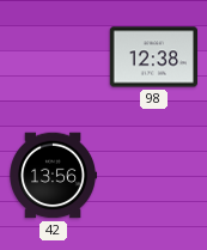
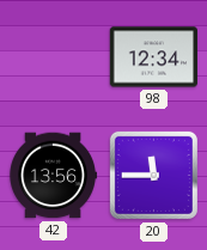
98: 12:38 -> 12:34 (153, 57)
20: none -> 11:45 (153, 175)
